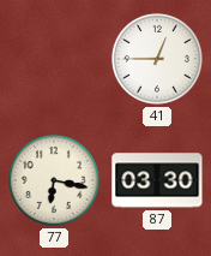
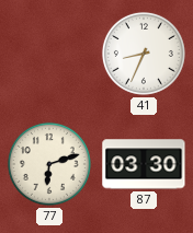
41: 12:45 -> 8:34 (144, 54)
77: 6:17 -> 6:12 (49, 164)
